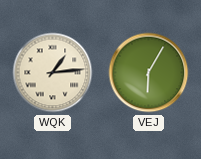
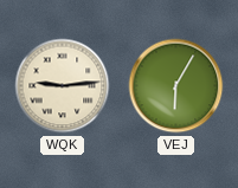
WQK: 1:14 -> 9:14 (63, 86)
